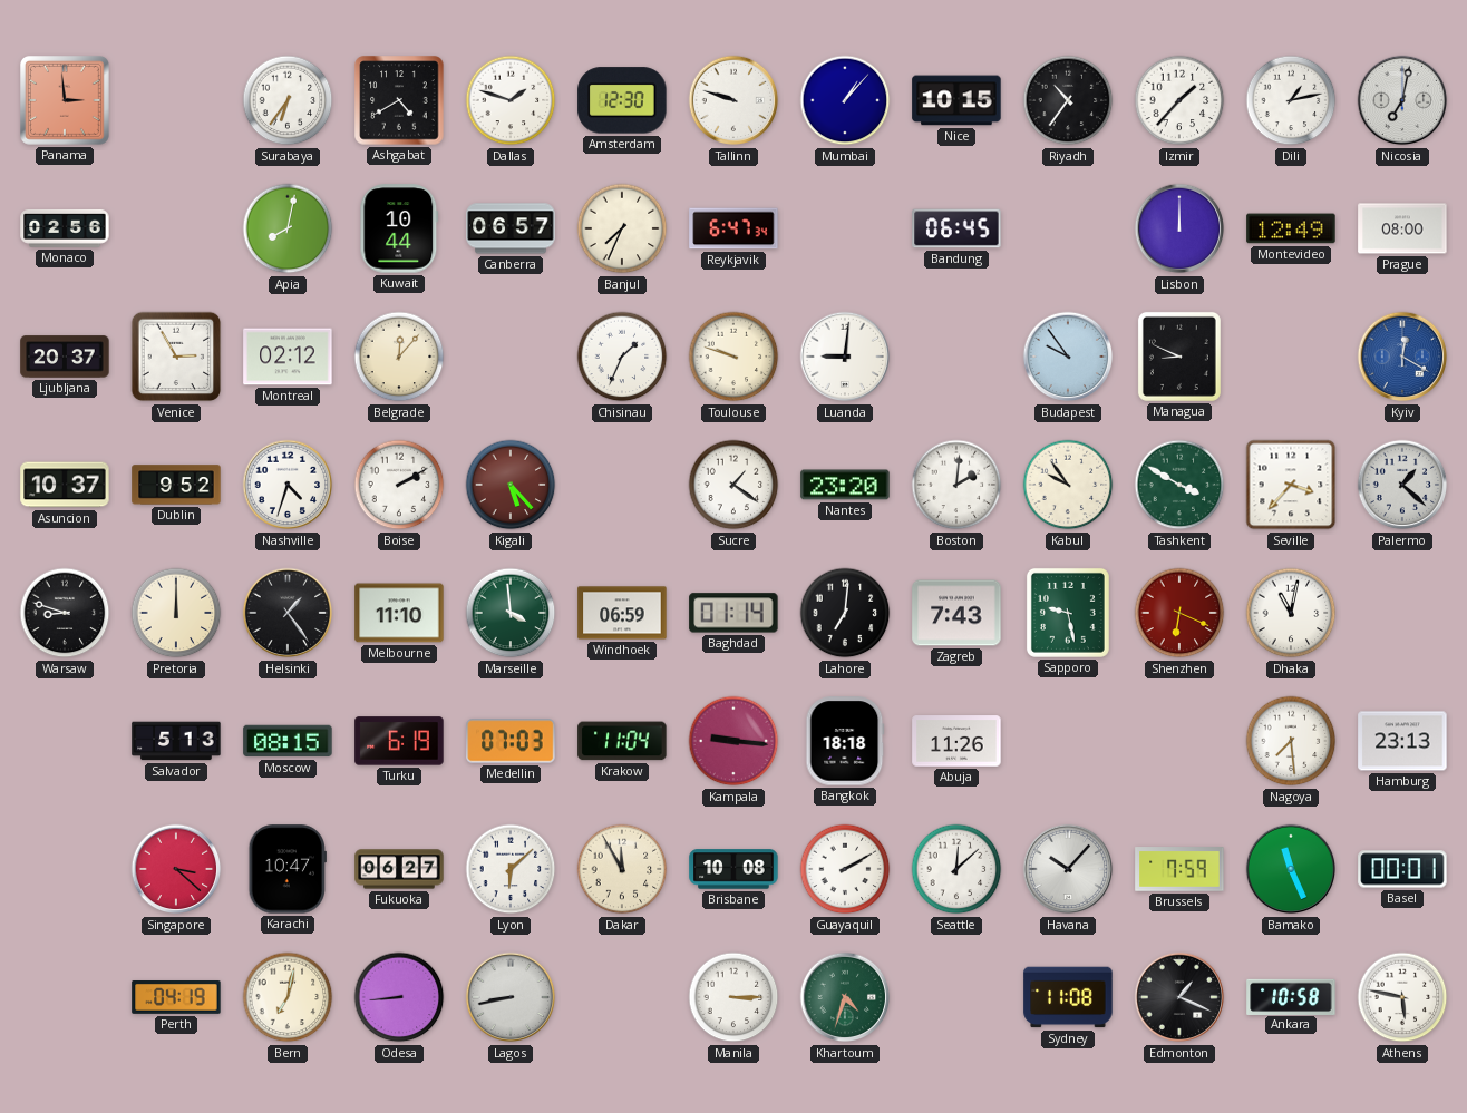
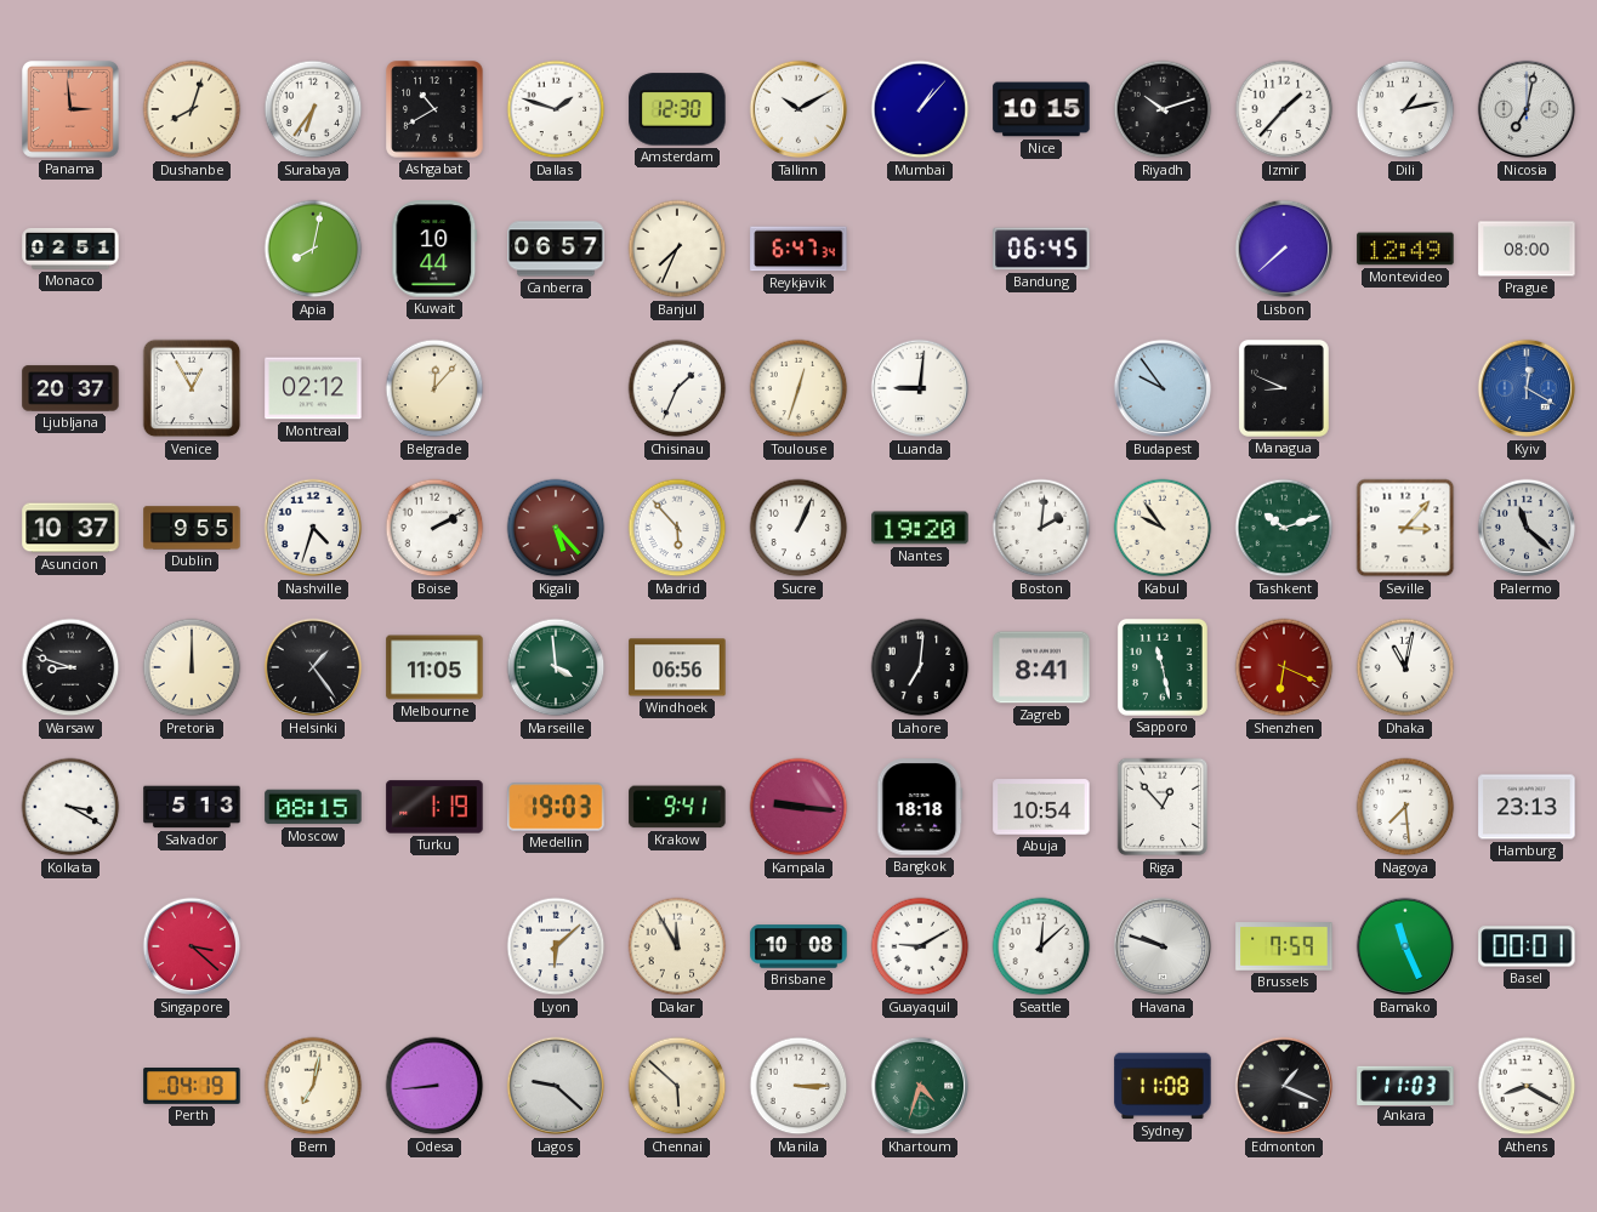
Dushanbe: none -> 8:03 (192, 109)
Ashgabat: 4:40 -> 10:40 (434, 109)
Tallinn: 9:48 -> 10:10 (799, 109)
Riyadh: 10:36 -> 10:12 (1163, 109)
Monaco: 02:56 -> 02:51 (70, 249)
Lisbon: 12:00 -> 7:38 (1284, 249)
Venice: 2:55 -> 12:55 (192, 388)
Toulouse: 9:48 -> 12:33 (799, 388)
Dublin: 9:52 -> 9:55 (192, 528)
Madrid: none -> 5:53 (677, 528)
Sucre: 1:21 -> 1:04 (799, 528)
Nantes: 23:20 -> 19:20 (920, 528)
Tashkent: 3:50 -> 10:12 (1284, 528)
Seville: 3:37 -> 3:07 (1405, 528)
Palermo: 1:22 -> 11:22 (1527, 528)
Melbourne: 11:10 -> 11:05 (434, 667)
Windhoek: 06:59 -> 06:56 (677, 667)
Baghdad: 01:14 -> none (733, 613)
Zagreb: 7:43 -> 8:41 (1041, 667)
Sapporo: 9:28 -> 11:28 (1163, 667)
Kolkata: none -> 3:20 (70, 807)
Turku: 6:19 -> 1:19 (434, 807)
Medellin: 07:03 -> 19:03 (556, 807)
Krakow: 11:04 -> 9:41 (677, 807)
Abuja: 11:26 -> 10:54 (1041, 807)
Riga: none -> 12:53 (1163, 807)
Karachi: 10:47 -> none (286, 869)
Fukuoka: 06:27 -> none (399, 869)
Guayaquil: 2:10 -> 9:10 (920, 946)
Havana: 10:07 -> 9:48 (1163, 946)
Lagos: 8:43 -> 9:22 (556, 1086)
Chennai: none -> 5:52 (677, 1086)
Ankara: 10:58 -> 11:03 (1405, 1085)
Athens: 5:47 -> 8:20 (1527, 1086)
